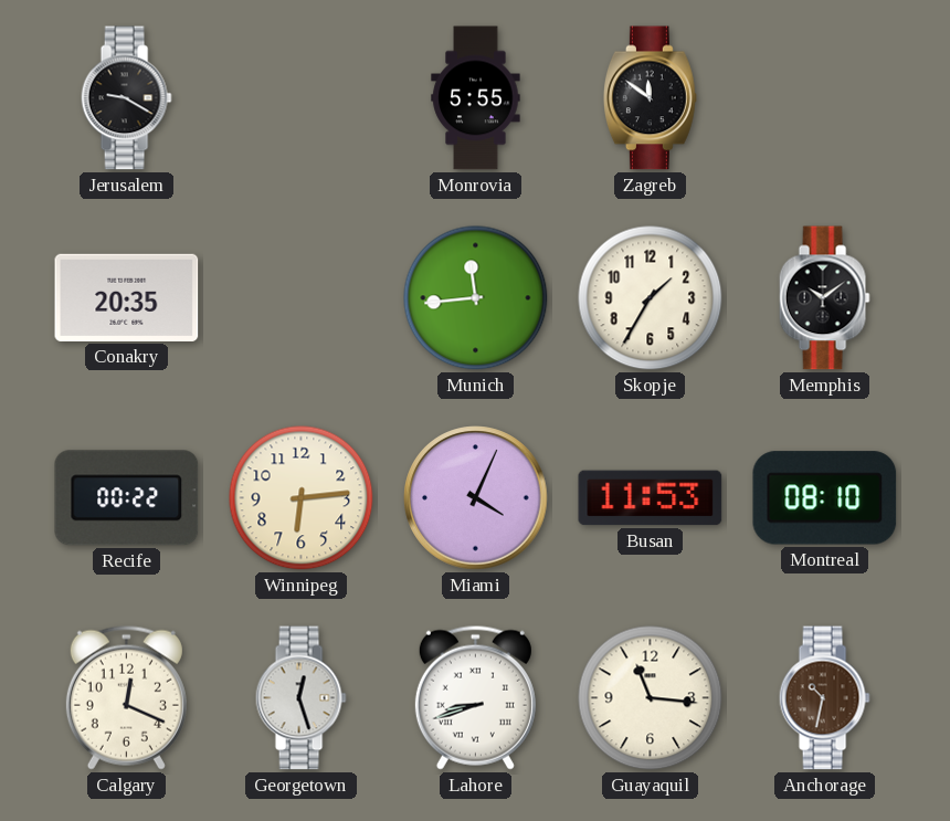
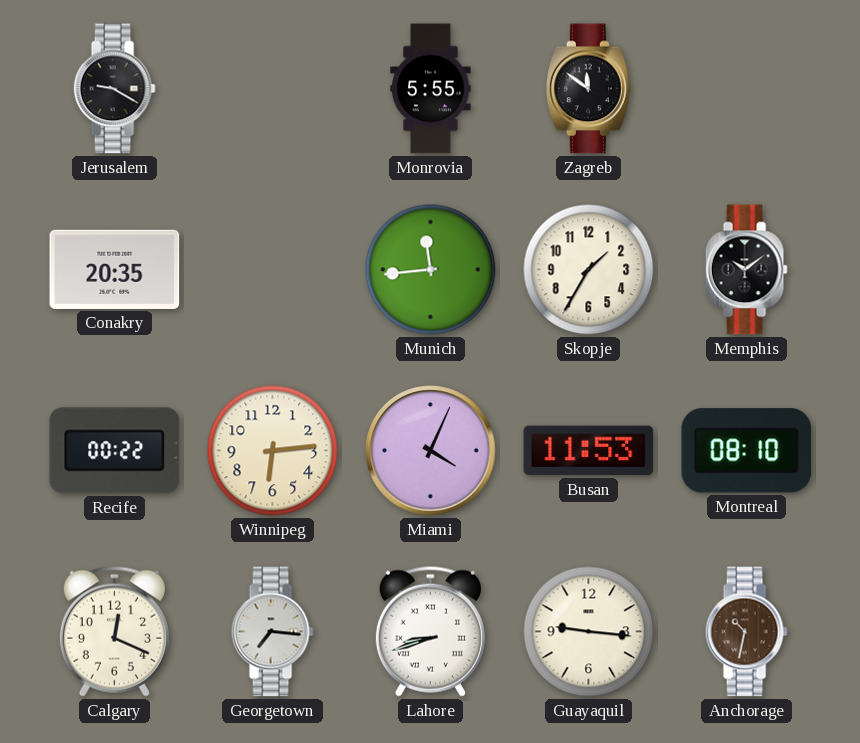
Georgetown: 12:27 -> 7:16 (272, 632)
Guayaquil: 11:16 -> 9:16 (589, 632)
